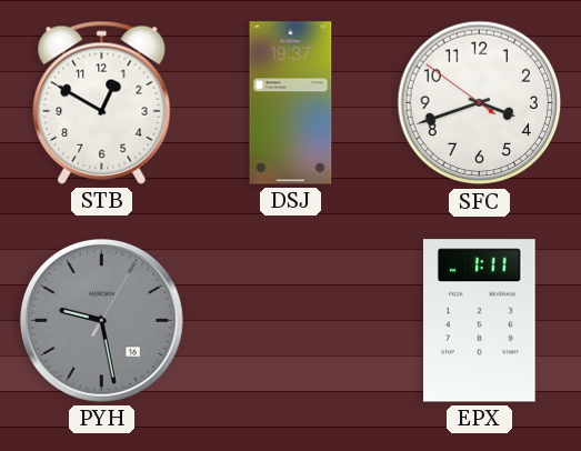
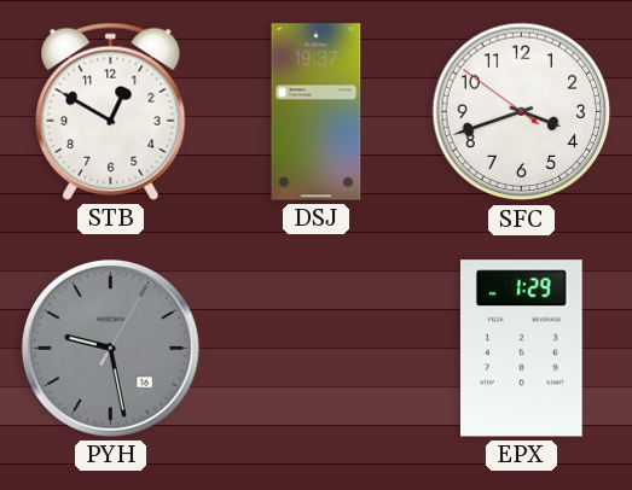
EPX: 1:11 -> 1:29 (521, 349)
